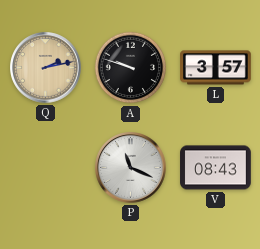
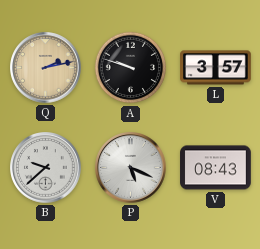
B: none -> 9:38 (46, 168)
P: 11:19 -> 5:19 (131, 168)
